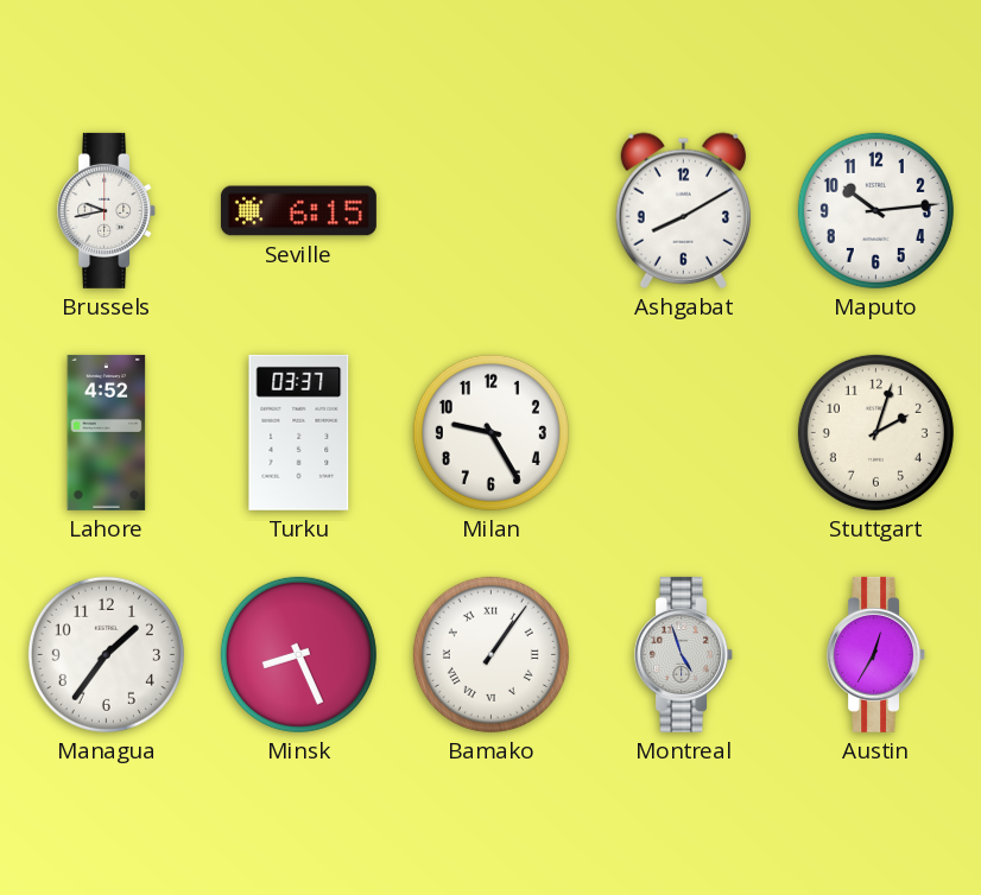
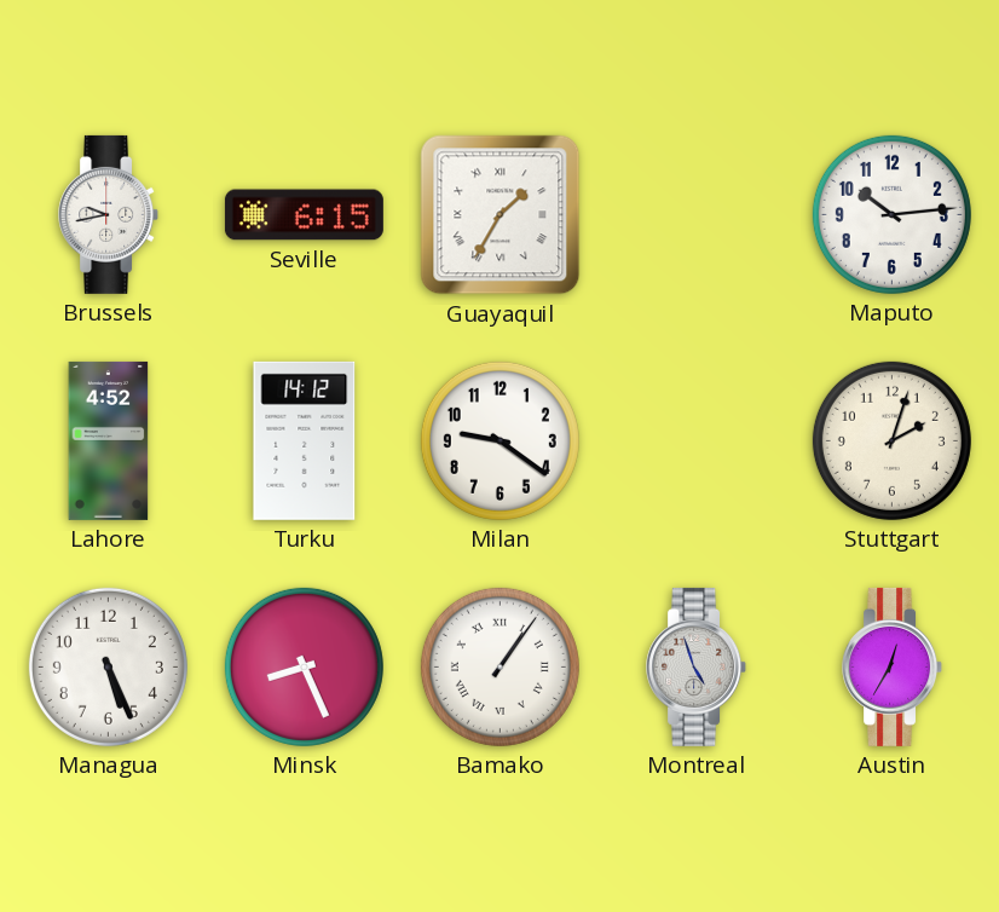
Guayaquil: none -> 1:35 (501, 215)
Ashgabat: 8:10 -> none (683, 210)
Turku: 03:37 -> 14:12 (305, 440)
Milan: 9:25 -> 9:21 (500, 440)
Managua: 1:36 -> 5:26 (108, 666)
